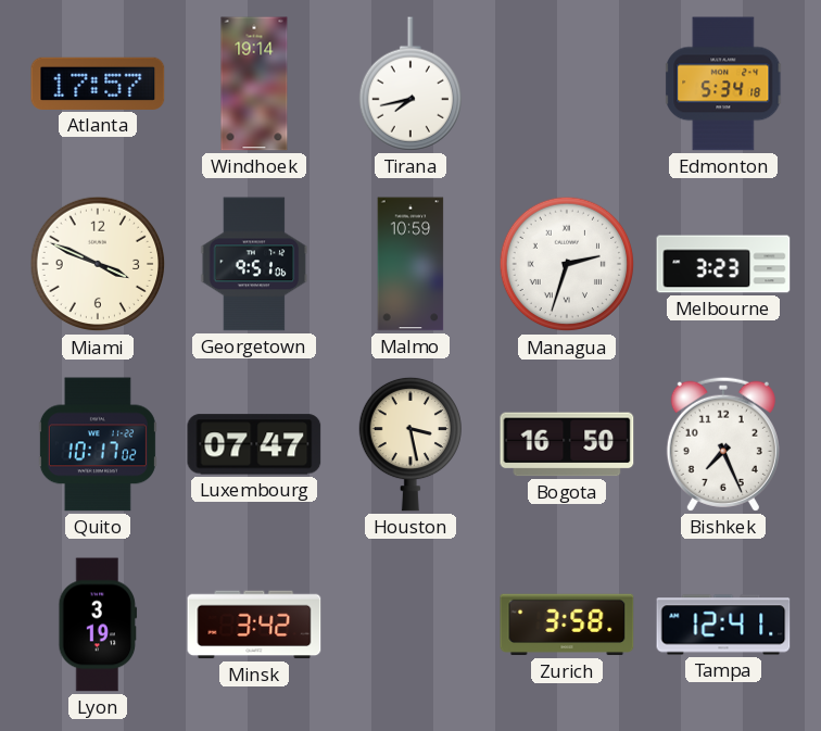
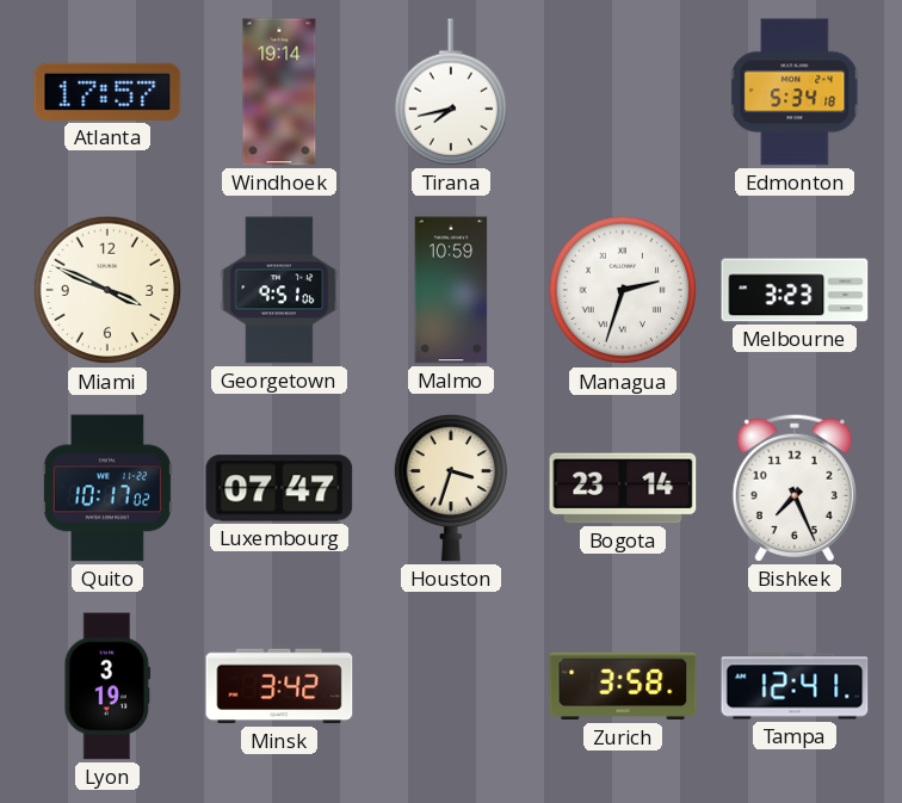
Houston: 3:28 -> 3:33 (451, 488)
Bogota: 16:50 -> 23:14 (623, 488)
